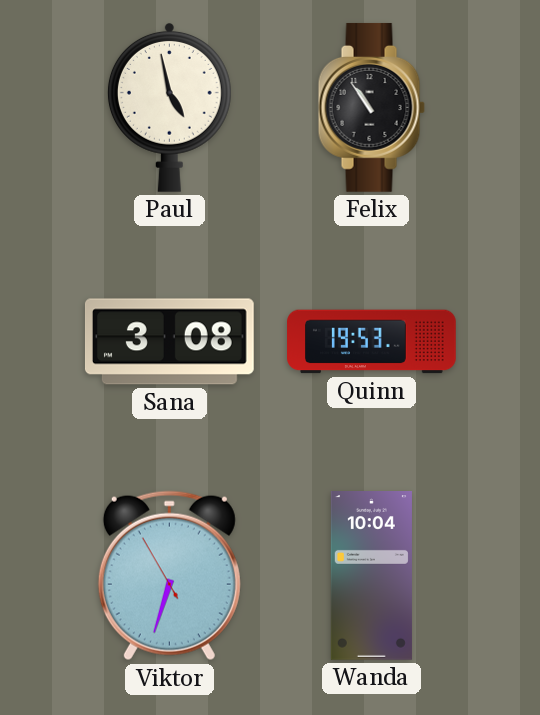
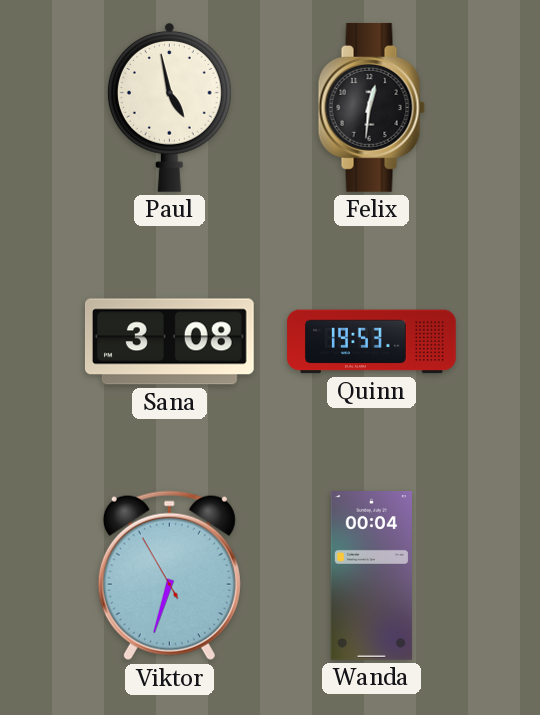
Felix: 10:54 -> 12:31 (371, 107)
Wanda: 10:04 -> 00:04 (371, 576)
